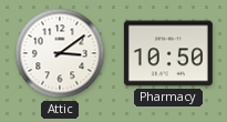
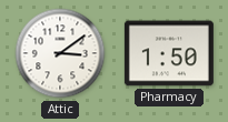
Pharmacy: 10:50 -> 1:50 (169, 53)
